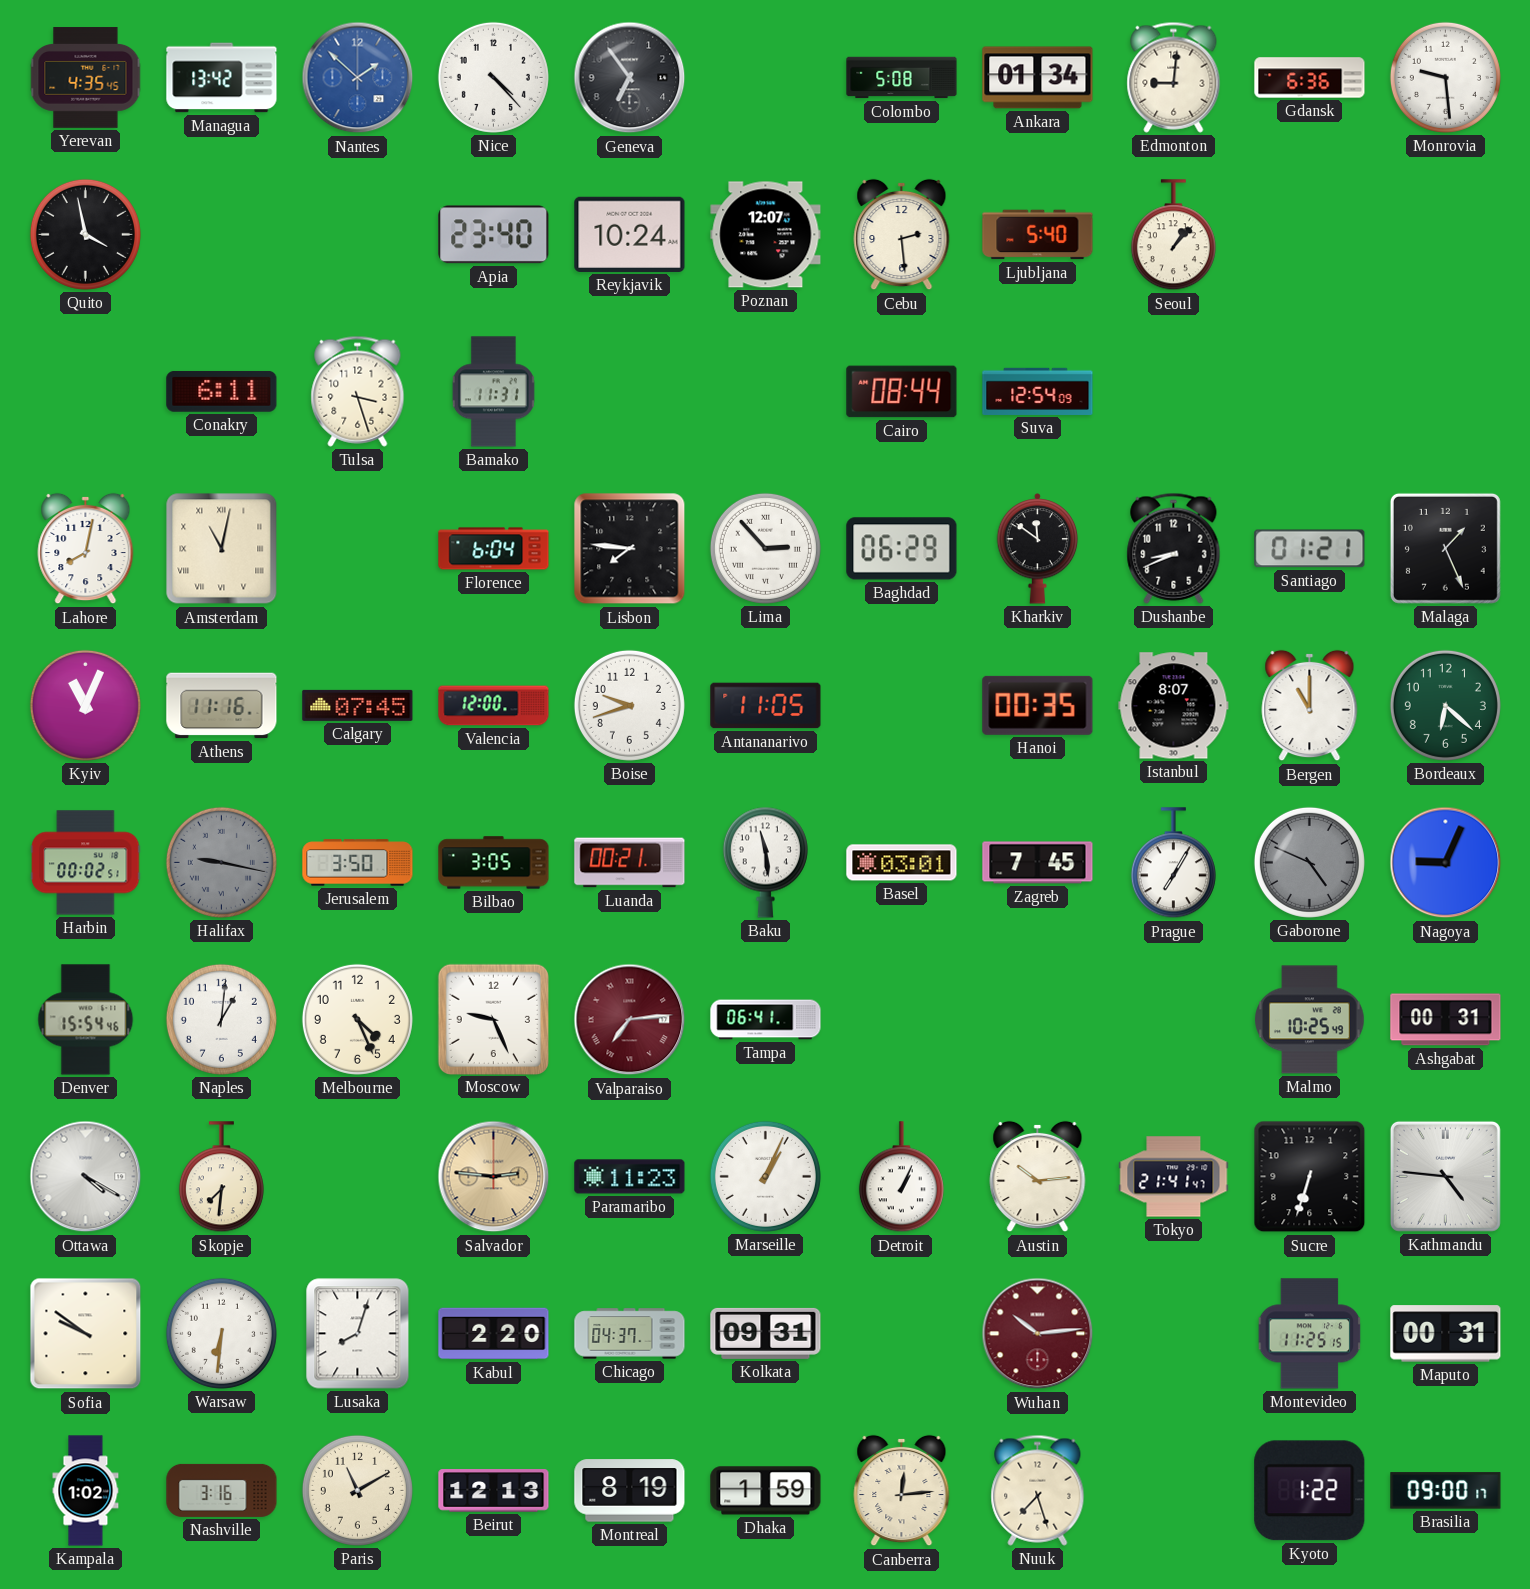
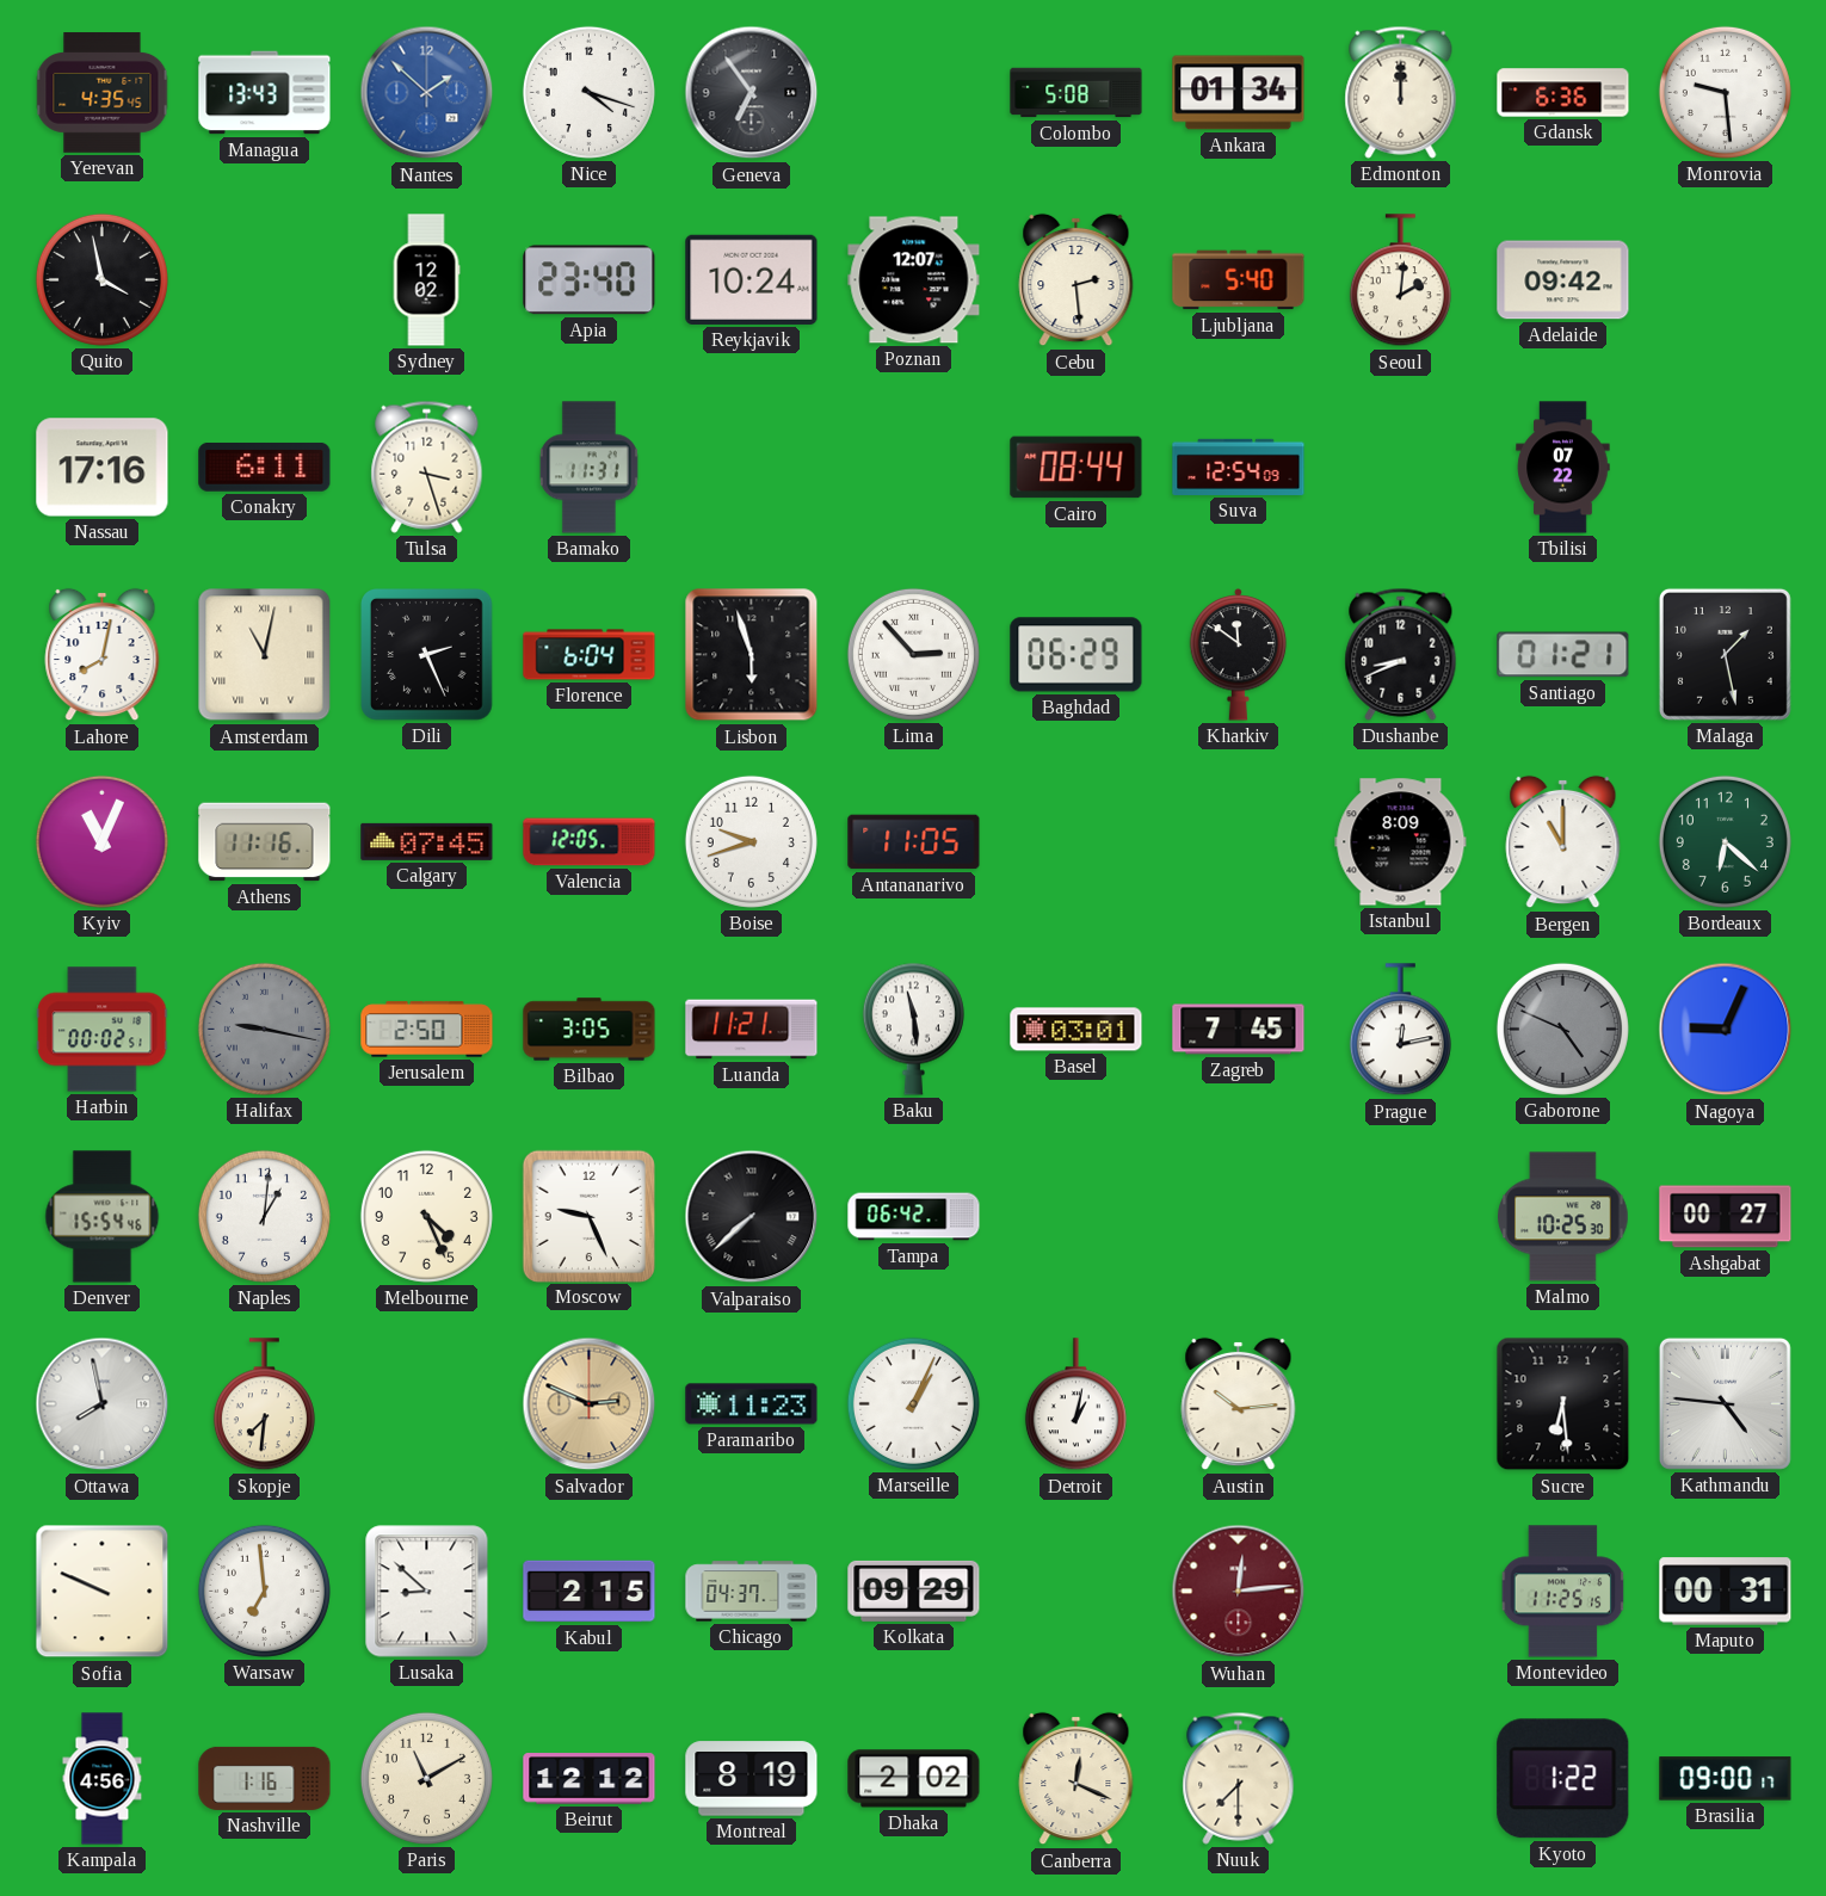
Managua: 13:42 -> 13:43 (265, 93)
Nice: 4:23 -> 4:18 (588, 92)
Edmonton: 9:01 -> 12:00 (1401, 92)
Sydney: none -> 12:02 (426, 280)
Seoul: 1:07 -> 2:01 (1400, 280)
Adelaide: none -> 09:42 (1563, 280)
Nassau: none -> 17:16 (103, 468)
Tbilisi: none -> 07:22 (1563, 468)
Dili: none -> 2:26 (427, 655)
Lisbon: 7:46 -> 5:57 (752, 655)
Malaga: 1:26 -> 1:28 (1725, 654)
Valencia: 12:00 -> 12:05 (590, 842)
Hanoi: 00:35 -> none (1038, 705)
Istanbul: 8:07 -> 8:09 (1401, 842)
Jerusalem: 3:50 -> 2:50 (427, 1030)
Luanda: 00:21 -> 11:21 (752, 1030)
Prague: 7:05 -> 12:13 (1400, 1030)
Valparaiso: 7:14 -> 7:38 (752, 1217)
Valparaiso dial: burgundy -> black (752, 1217)
Tampa: 06:41 -> 06:42 (914, 1217)
Malmo: 10:25:49 -> 10:25:30 (1563, 1217)
Ashgabat: 00:31 -> 00:27 (1726, 1217)
Ottawa: 4:20 -> 7:58 (103, 1404)
Salvador: 2:46 -> 2:49 (590, 1404)
Detroit: 1:04 -> 1:02 (1075, 1404)
Tokyo: 21:41 -> none (1174, 1177)
Sucre: 6:33 -> 6:29 (1563, 1404)
Sofia: 9:51 -> 9:49 (103, 1592)
Warsaw: 6:31 -> 6:59 (264, 1591)
Lusaka: 8:03 -> 8:52 (427, 1592)
Kabul: 2:20 -> 2:15 (590, 1592)
Kolkata: 09:31 -> 09:29 (914, 1591)
Wuhan: 10:14 -> 12:14 (1239, 1592)
Kampala: 1:02 -> 4:56 (103, 1779)
Nashville: 3:16 -> 1:16 (265, 1778)
Beirut: 12:13 -> 12:12 (590, 1779)
Dhaka: 1:59 -> 2:02 (914, 1779)
Canberra: 12:14 -> 12:19 (1077, 1779)
Nuuk: 7:27 -> 7:30 (1239, 1778)
